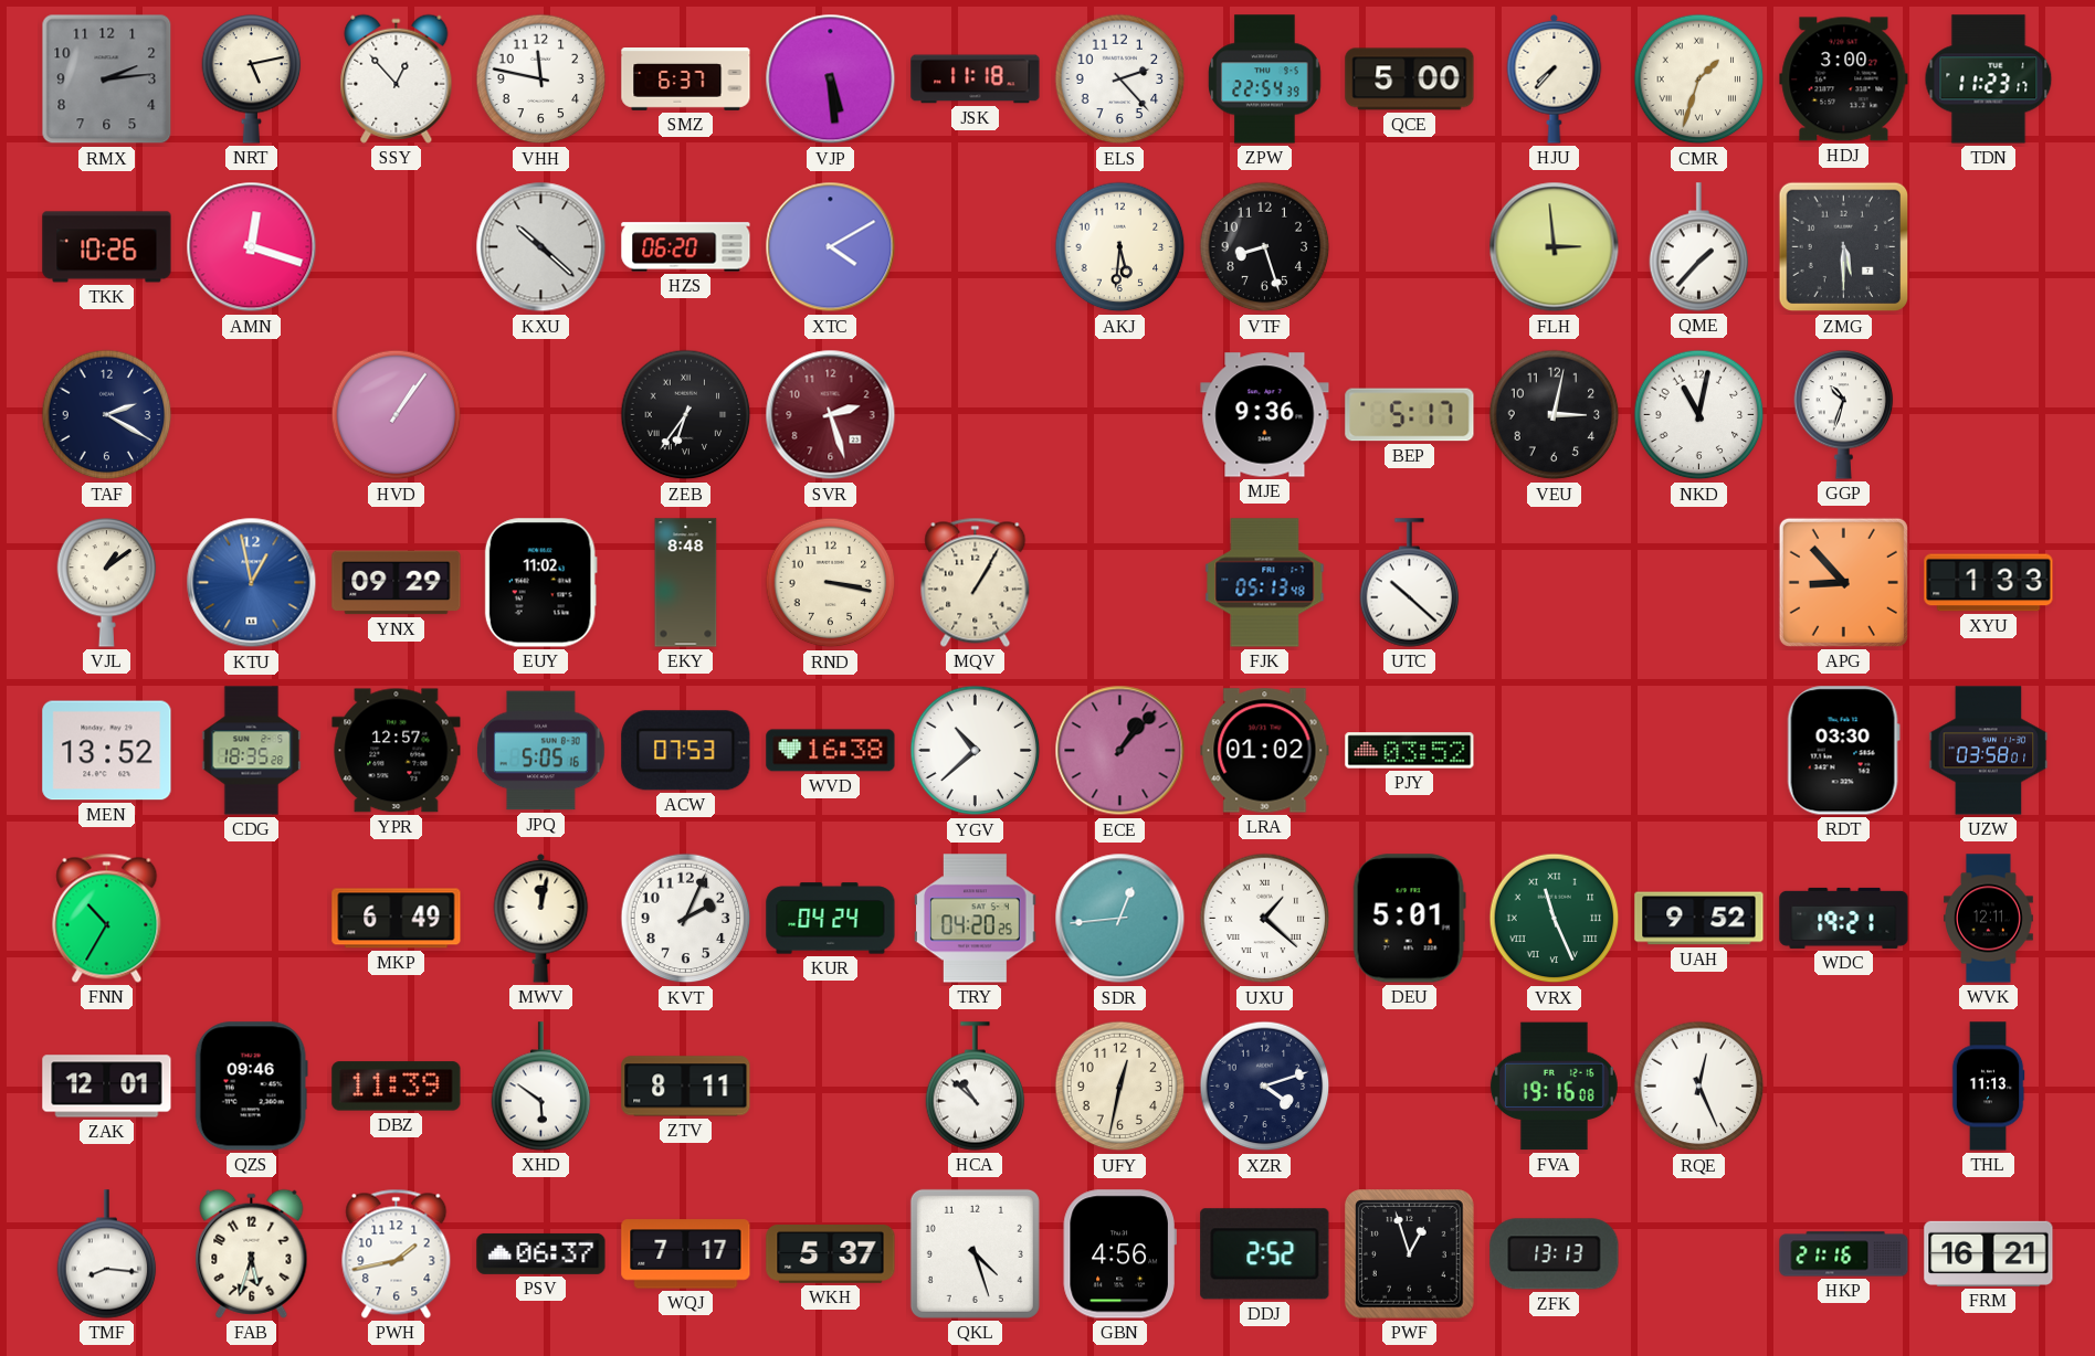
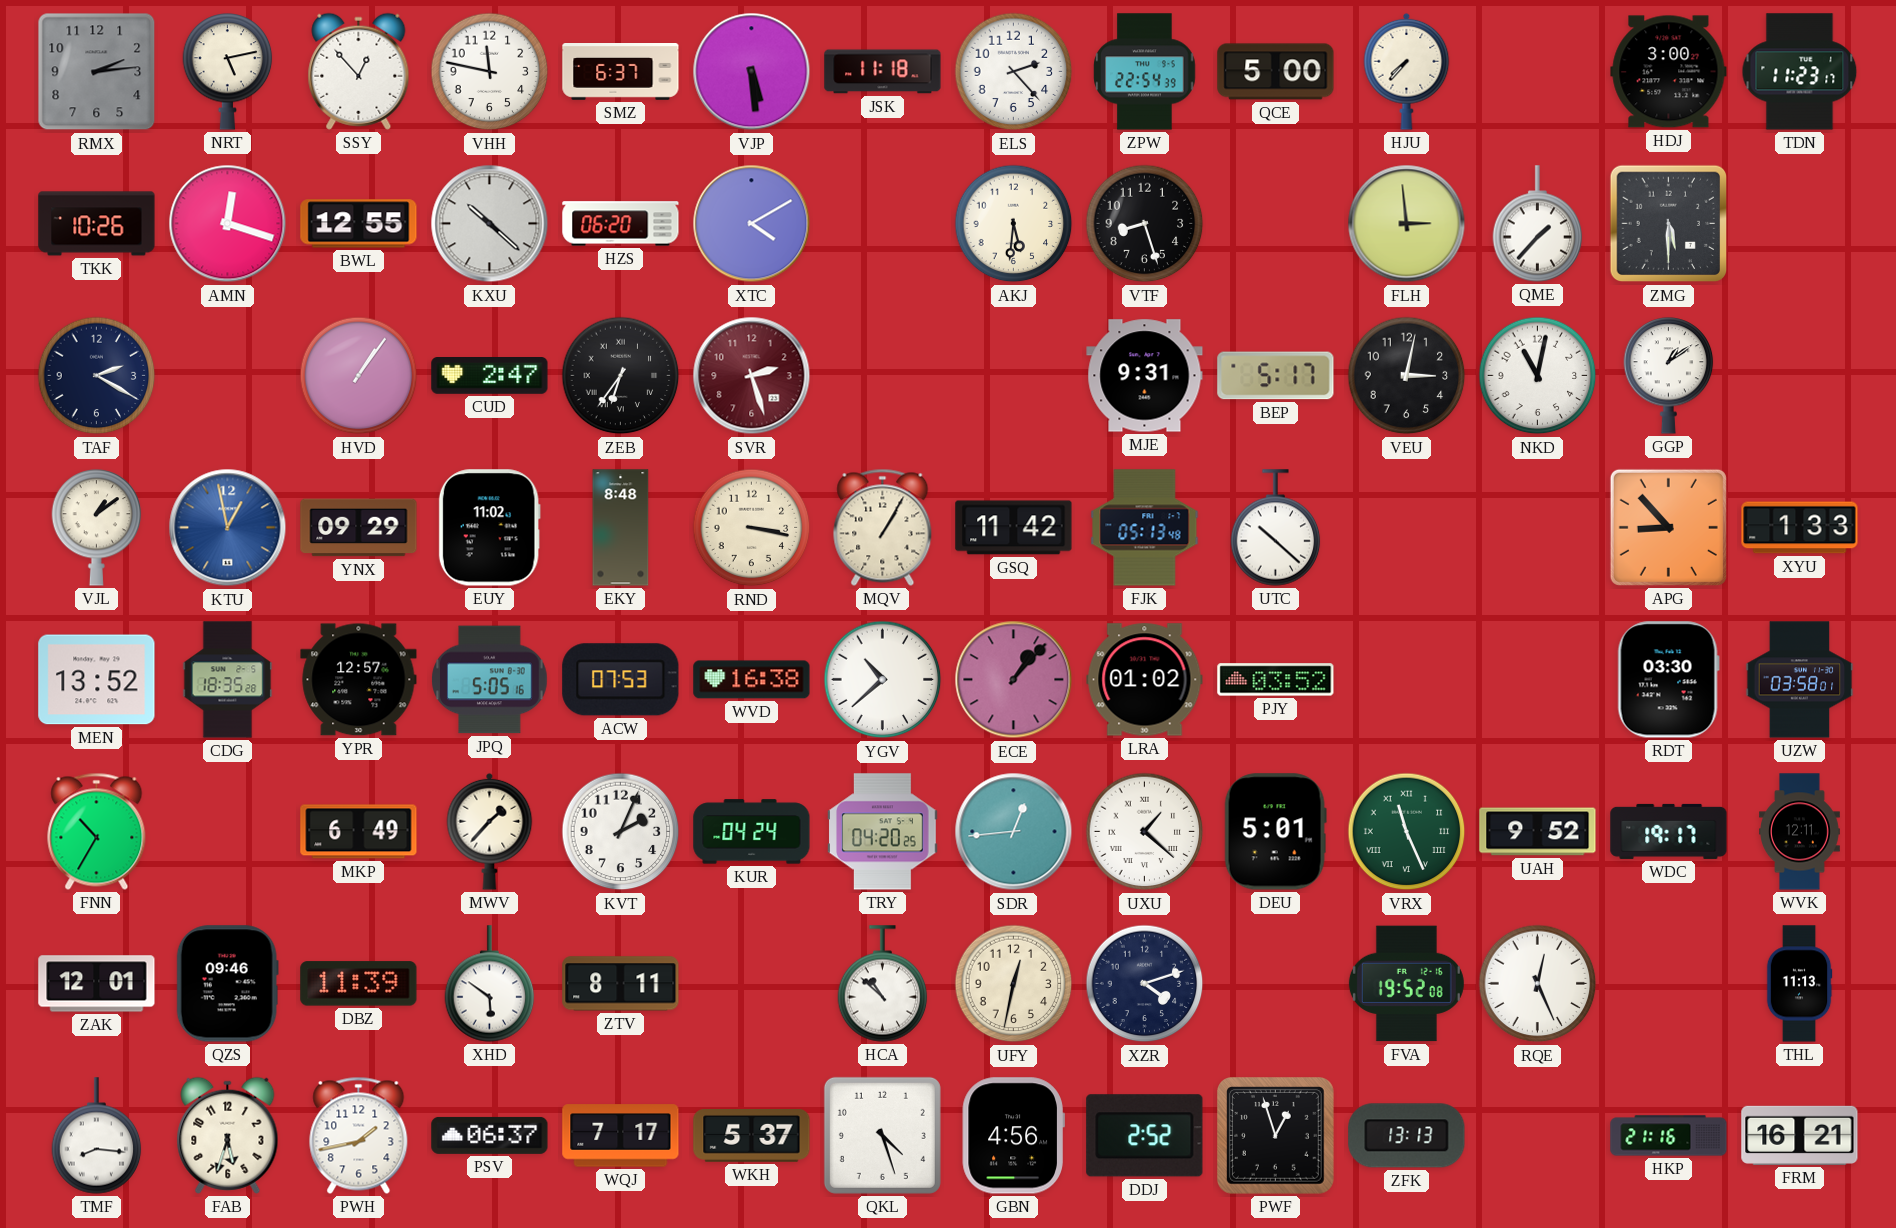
CMR: 1:33 -> none (1699, 80)
BWL: none -> 12:55 (359, 224)
CUD: none -> 2:47 (490, 376)
MJE: 9:36 -> 9:31 (1145, 376)
GGP: 10:33 -> 1:09 (1669, 376)
GSQ: none -> 11:42 (1014, 528)
MWV: 12:02 -> 1:37 (490, 831)
WDC: 19:21 -> 19:17 (1669, 831)
FVA: 19:16 -> 19:52 (1406, 984)
